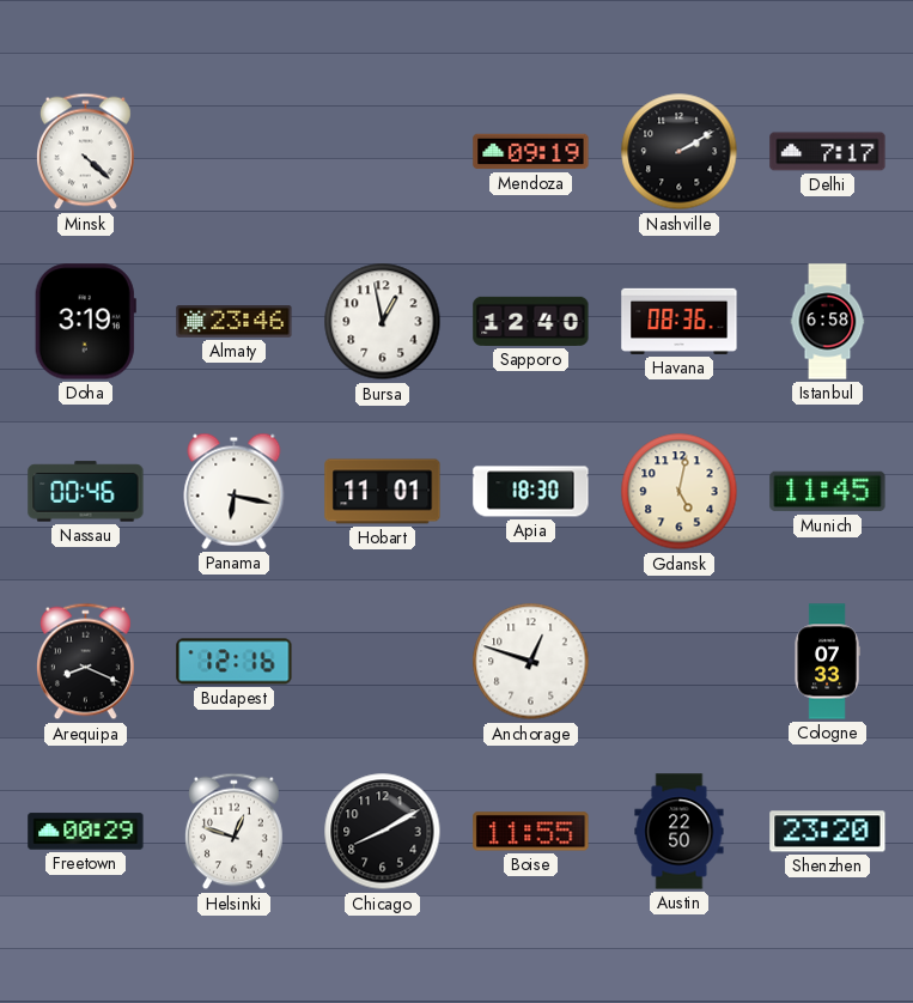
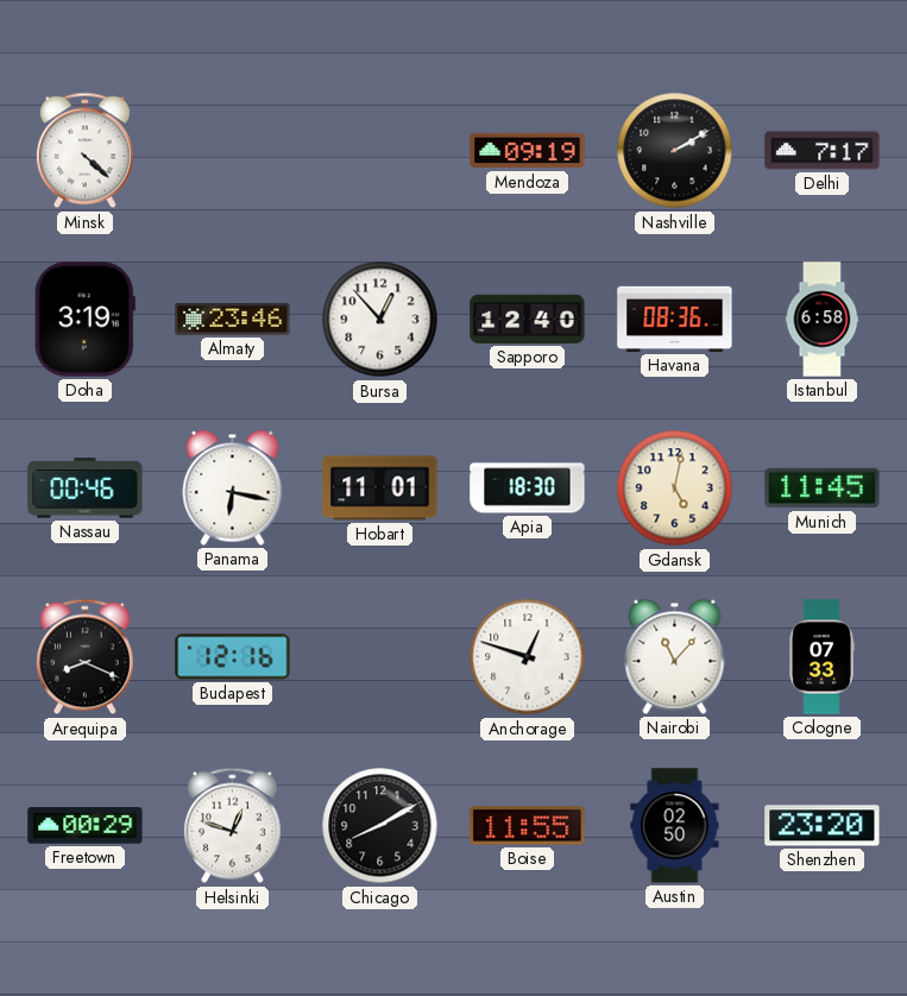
Bursa: 12:58 -> 12:53 (380, 320)
Nairobi: none -> 11:07 (675, 656)
Austin: 22:50 -> 02:50 (675, 826)
